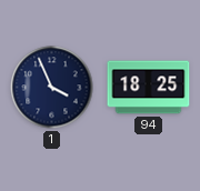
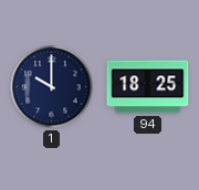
1: 3:56 -> 10:00 (52, 87)
